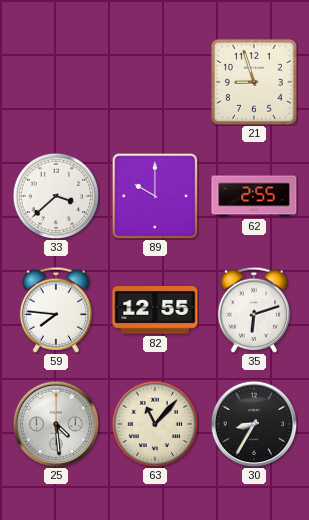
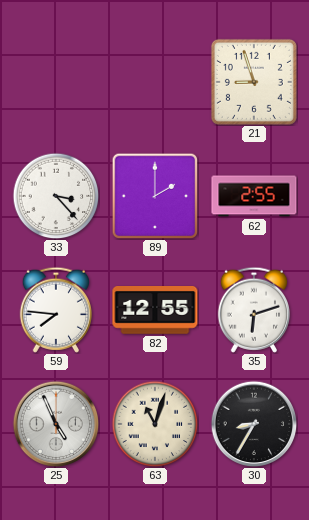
33: 3:38 -> 3:23 (56, 196)
89: 10:00 -> 2:00 (155, 196)
25: 4:29 -> 4:56 (56, 424)
63: 11:07 -> 11:03 (155, 424)
